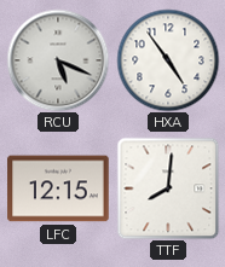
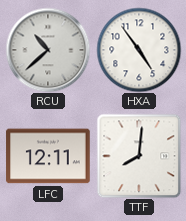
RCU: 5:19 -> 10:38 (48, 50)
LFC: 12:15 -> 12:11 (48, 156)
